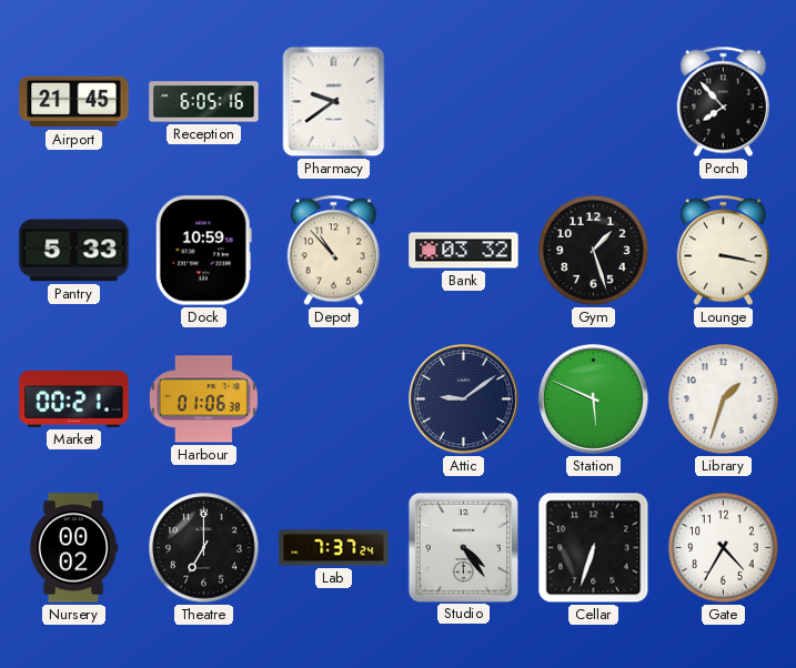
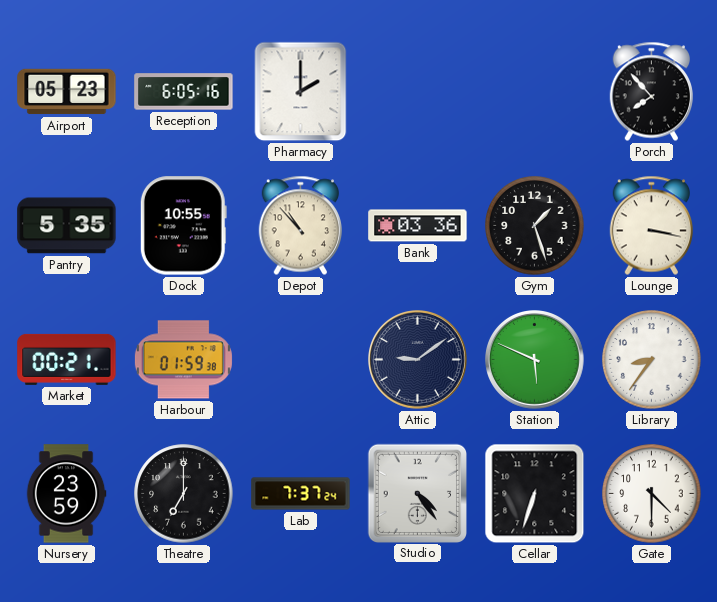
Airport: 21:45 -> 05:23 (67, 92)
Pharmacy: 9:39 -> 2:00 (301, 92)
Pantry: 5:33 -> 5:35 (67, 226)
Dock: 10:59 -> 10:55 (183, 226)
Bank: 03:32 -> 03:36 (418, 226)
Harbour: 01:06 -> 01:59 (183, 360)
Library: 1:33 -> 8:36 (652, 360)
Nursery: 00:02 -> 23:59 (66, 494)
Gate: 4:35 -> 4:30 (652, 494)
